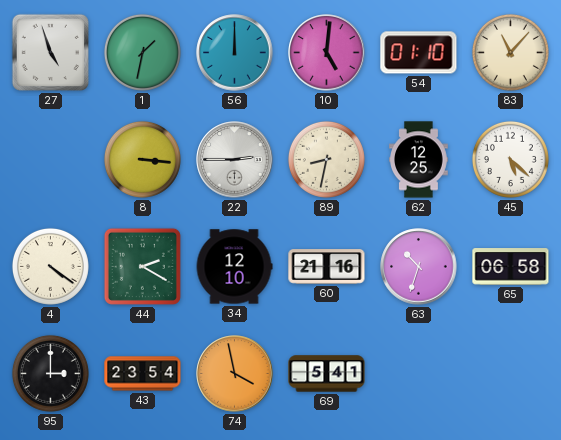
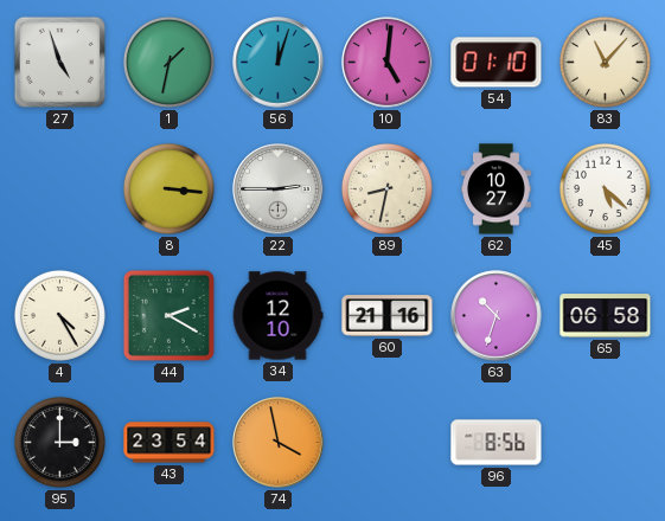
56: 12:00 -> 12:03 (279, 63)
62: 12:25 -> 10:27 (497, 189)
4: 4:21 -> 4:25 (59, 315)
69: 5:41 -> none (327, 374)
96: none -> 8:56 (497, 443)
